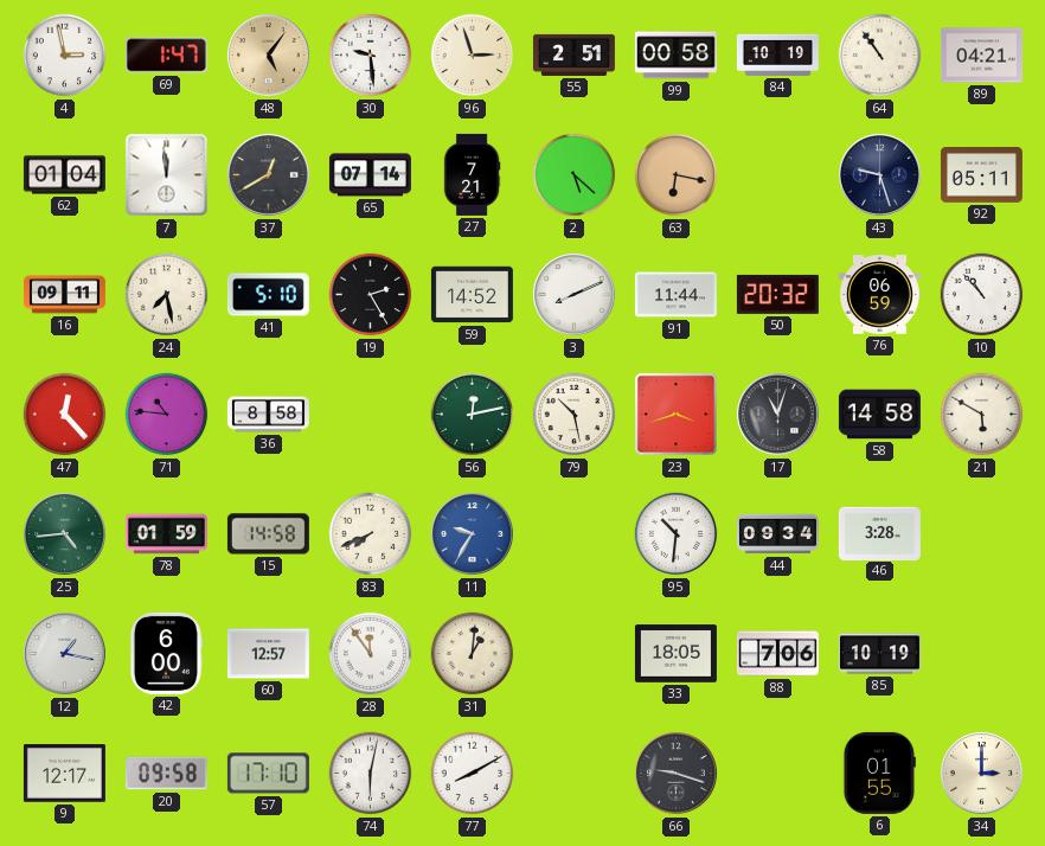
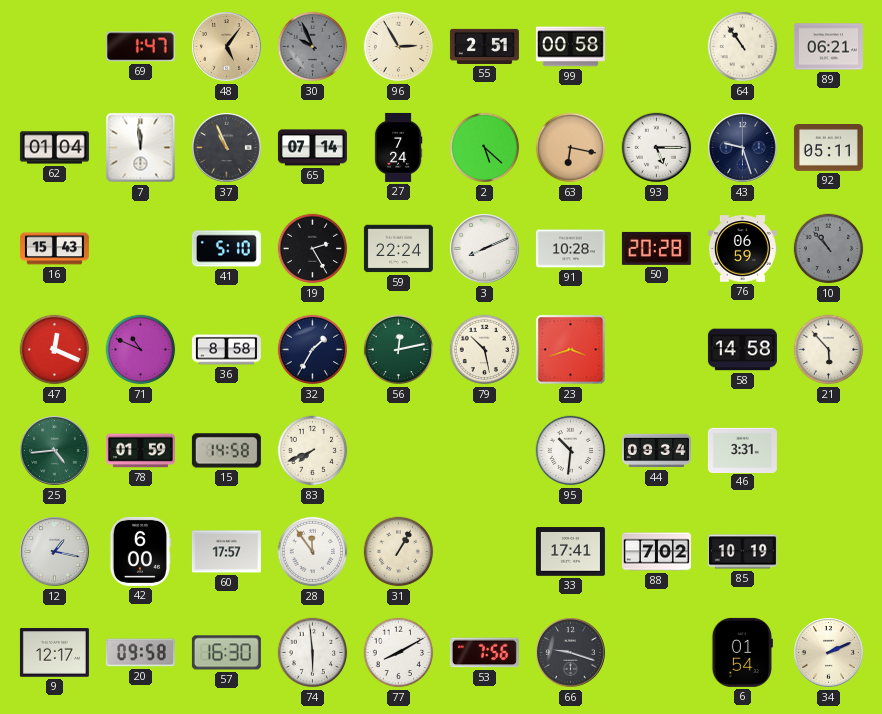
4: 2:58 -> none (65, 56)
30: 9:29 -> 9:56 (313, 47)
30 dial: white -> grey (313, 47)
96: 2:57 -> 2:55 (399, 47)
84: 10:19 -> none (777, 55)
89: 04:21 -> 06:21 (828, 47)
37: 12:40 -> 10:56 (227, 148)
27: 7:21 -> 7:24 (398, 147)
93: none -> 5:15 (657, 148)
16: 09:11 -> 15:43 (54, 249)
24: 7:28 -> none (167, 295)
59: 14:52 -> 22:24 (398, 249)
91: 11:44 -> 10:28 (570, 249)
50: 20:32 -> 20:28 (656, 248)
10 dial: white -> grey (829, 249)
47: 12:23 -> 12:19 (55, 350)
71: 10:46 -> 10:49 (141, 350)
32: none -> 1:35 (313, 350)
17: 11:03 -> none (778, 415)
21: 5:50 -> 5:53 (829, 350)
11: 9:35 -> none (473, 534)
46: 3:28 -> 3:31 (742, 450)
60: 12:57 -> 17:57 (226, 552)
31: 1:01 -> 1:05 (399, 552)
33: 18:05 -> 17:41 (570, 552)
88: 7:06 -> 7:02 (656, 552)
57: 17:10 -> 16:30 (226, 653)
74: 6:02 -> 5:59 (313, 653)
53: none -> 7:56 (484, 653)
6: 01:55 -> 01:54 (742, 652)
34: 3:00 -> 2:11 (829, 653)
